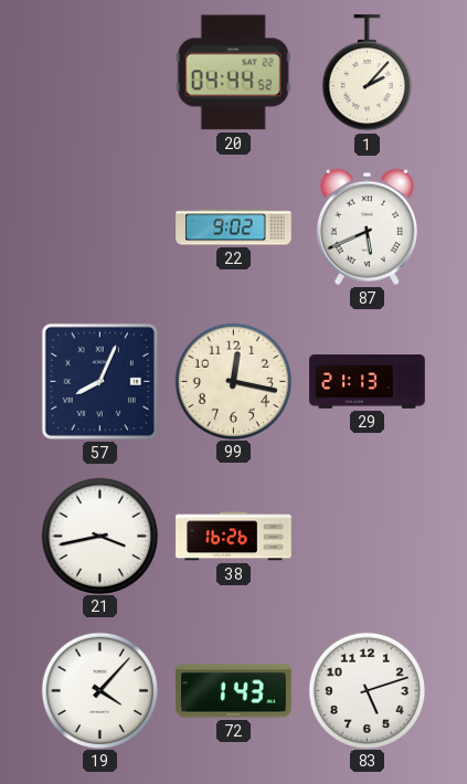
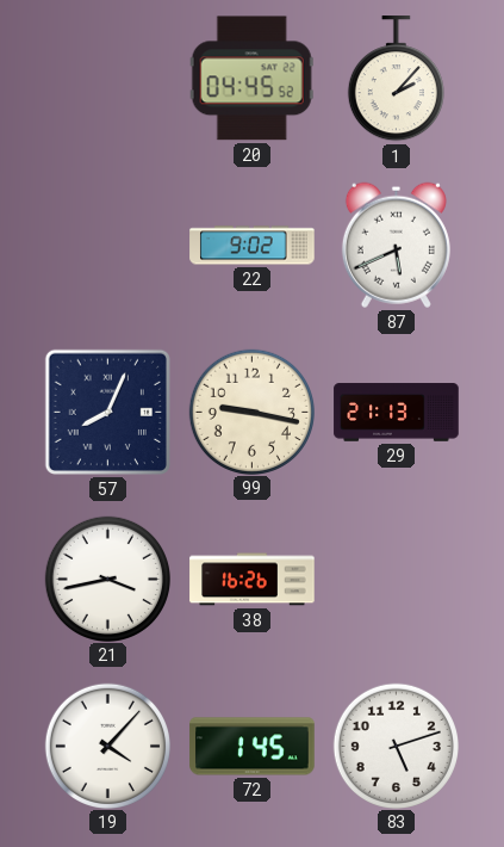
20: 04:44 -> 04:45 (251, 79)
99: 12:17 -> 9:17 (251, 412)
72: 1:43 -> 1:45 (253, 747)
